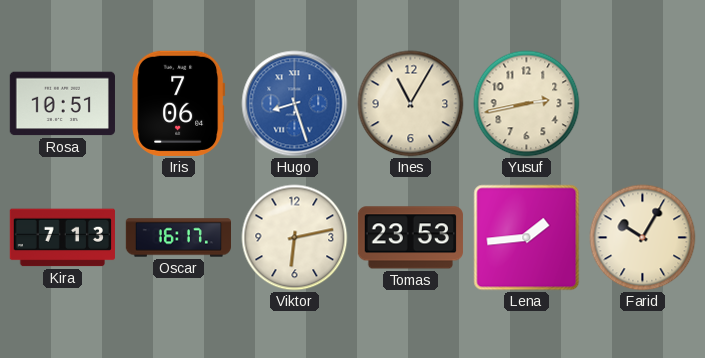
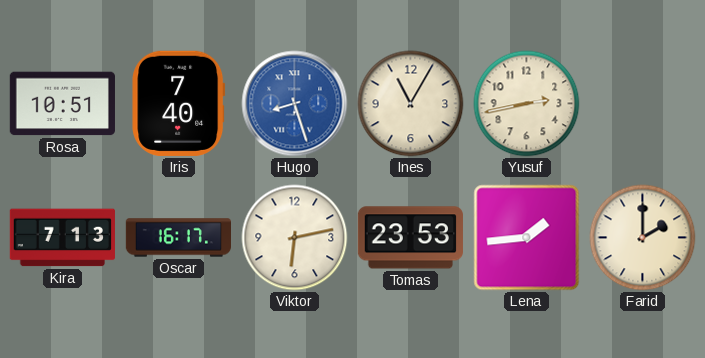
Iris: 7:06 -> 7:40 (179, 103)
Farid: 10:05 -> 2:00 (643, 238)
